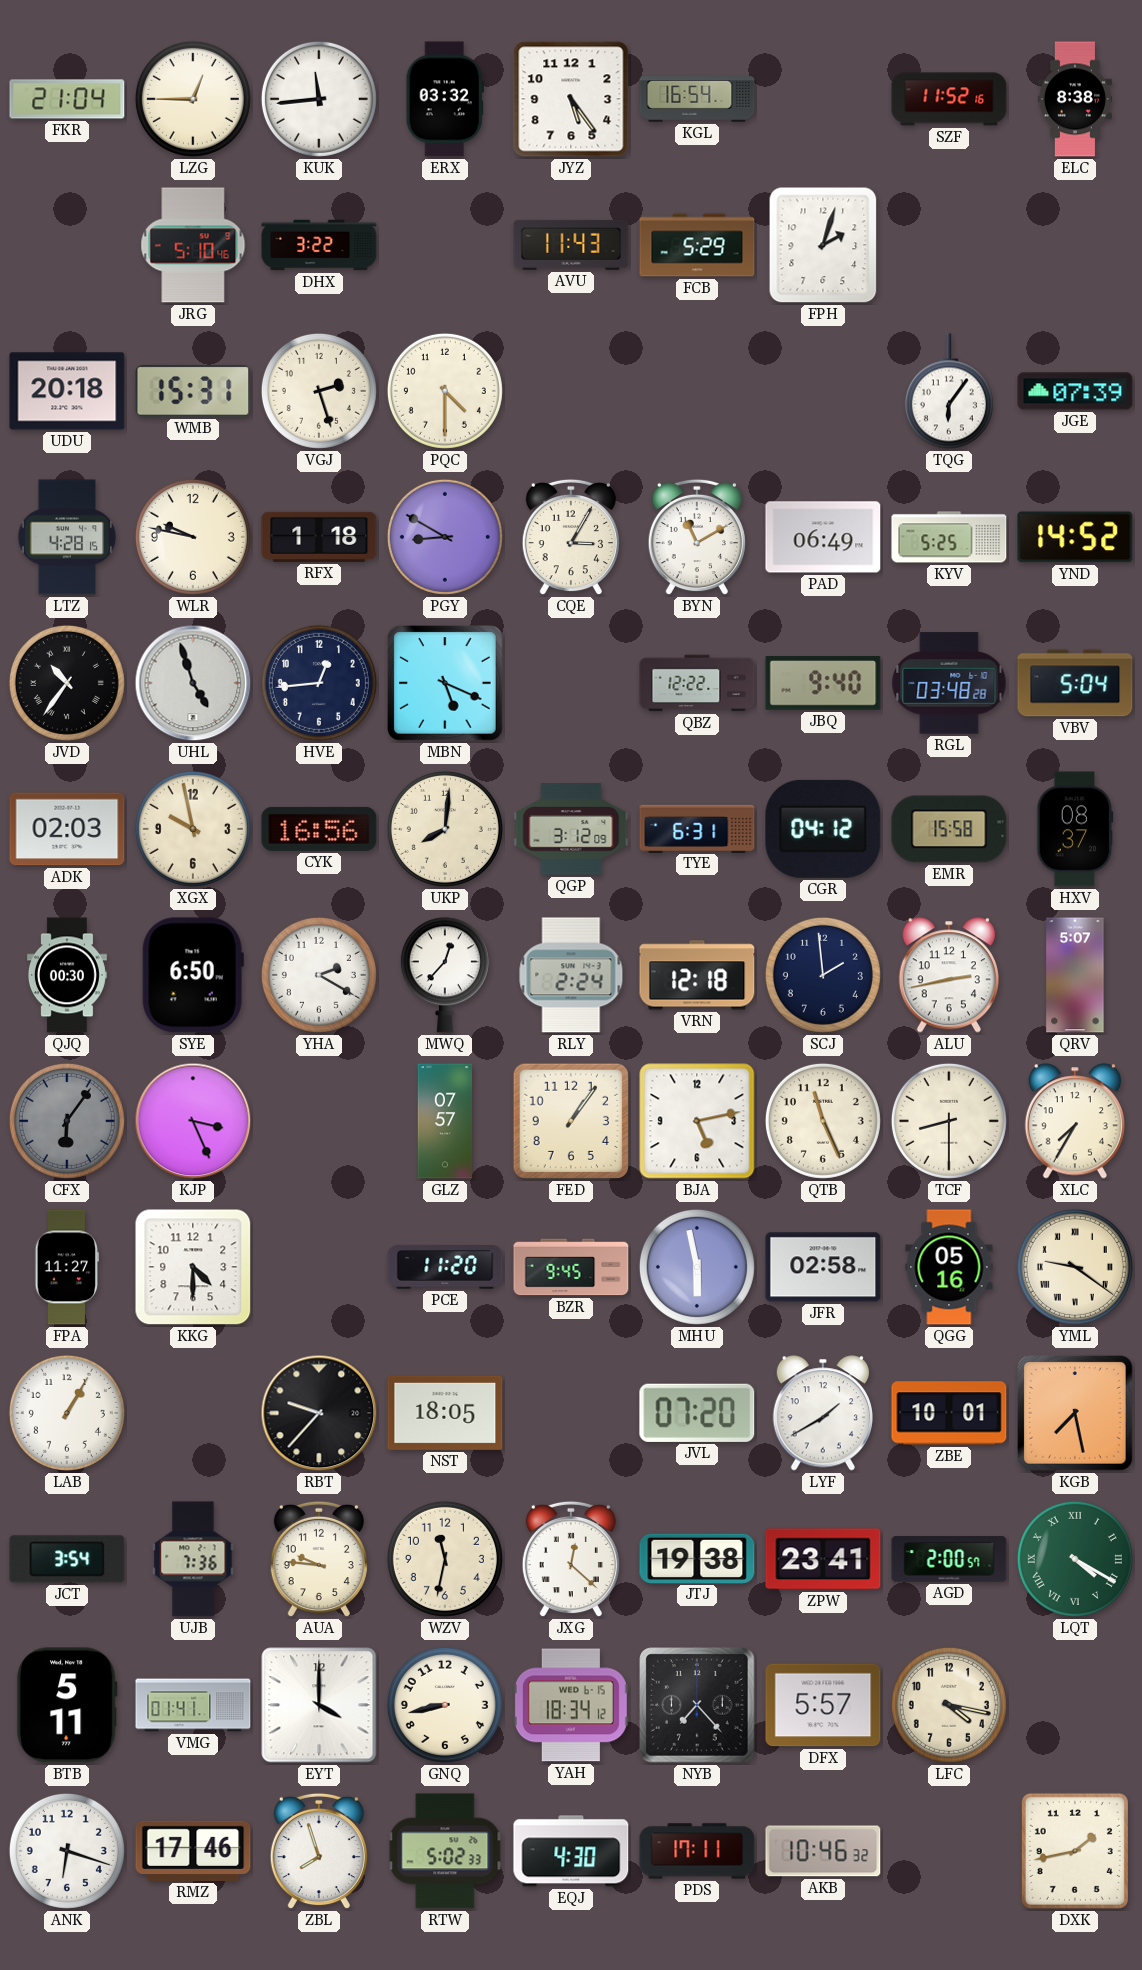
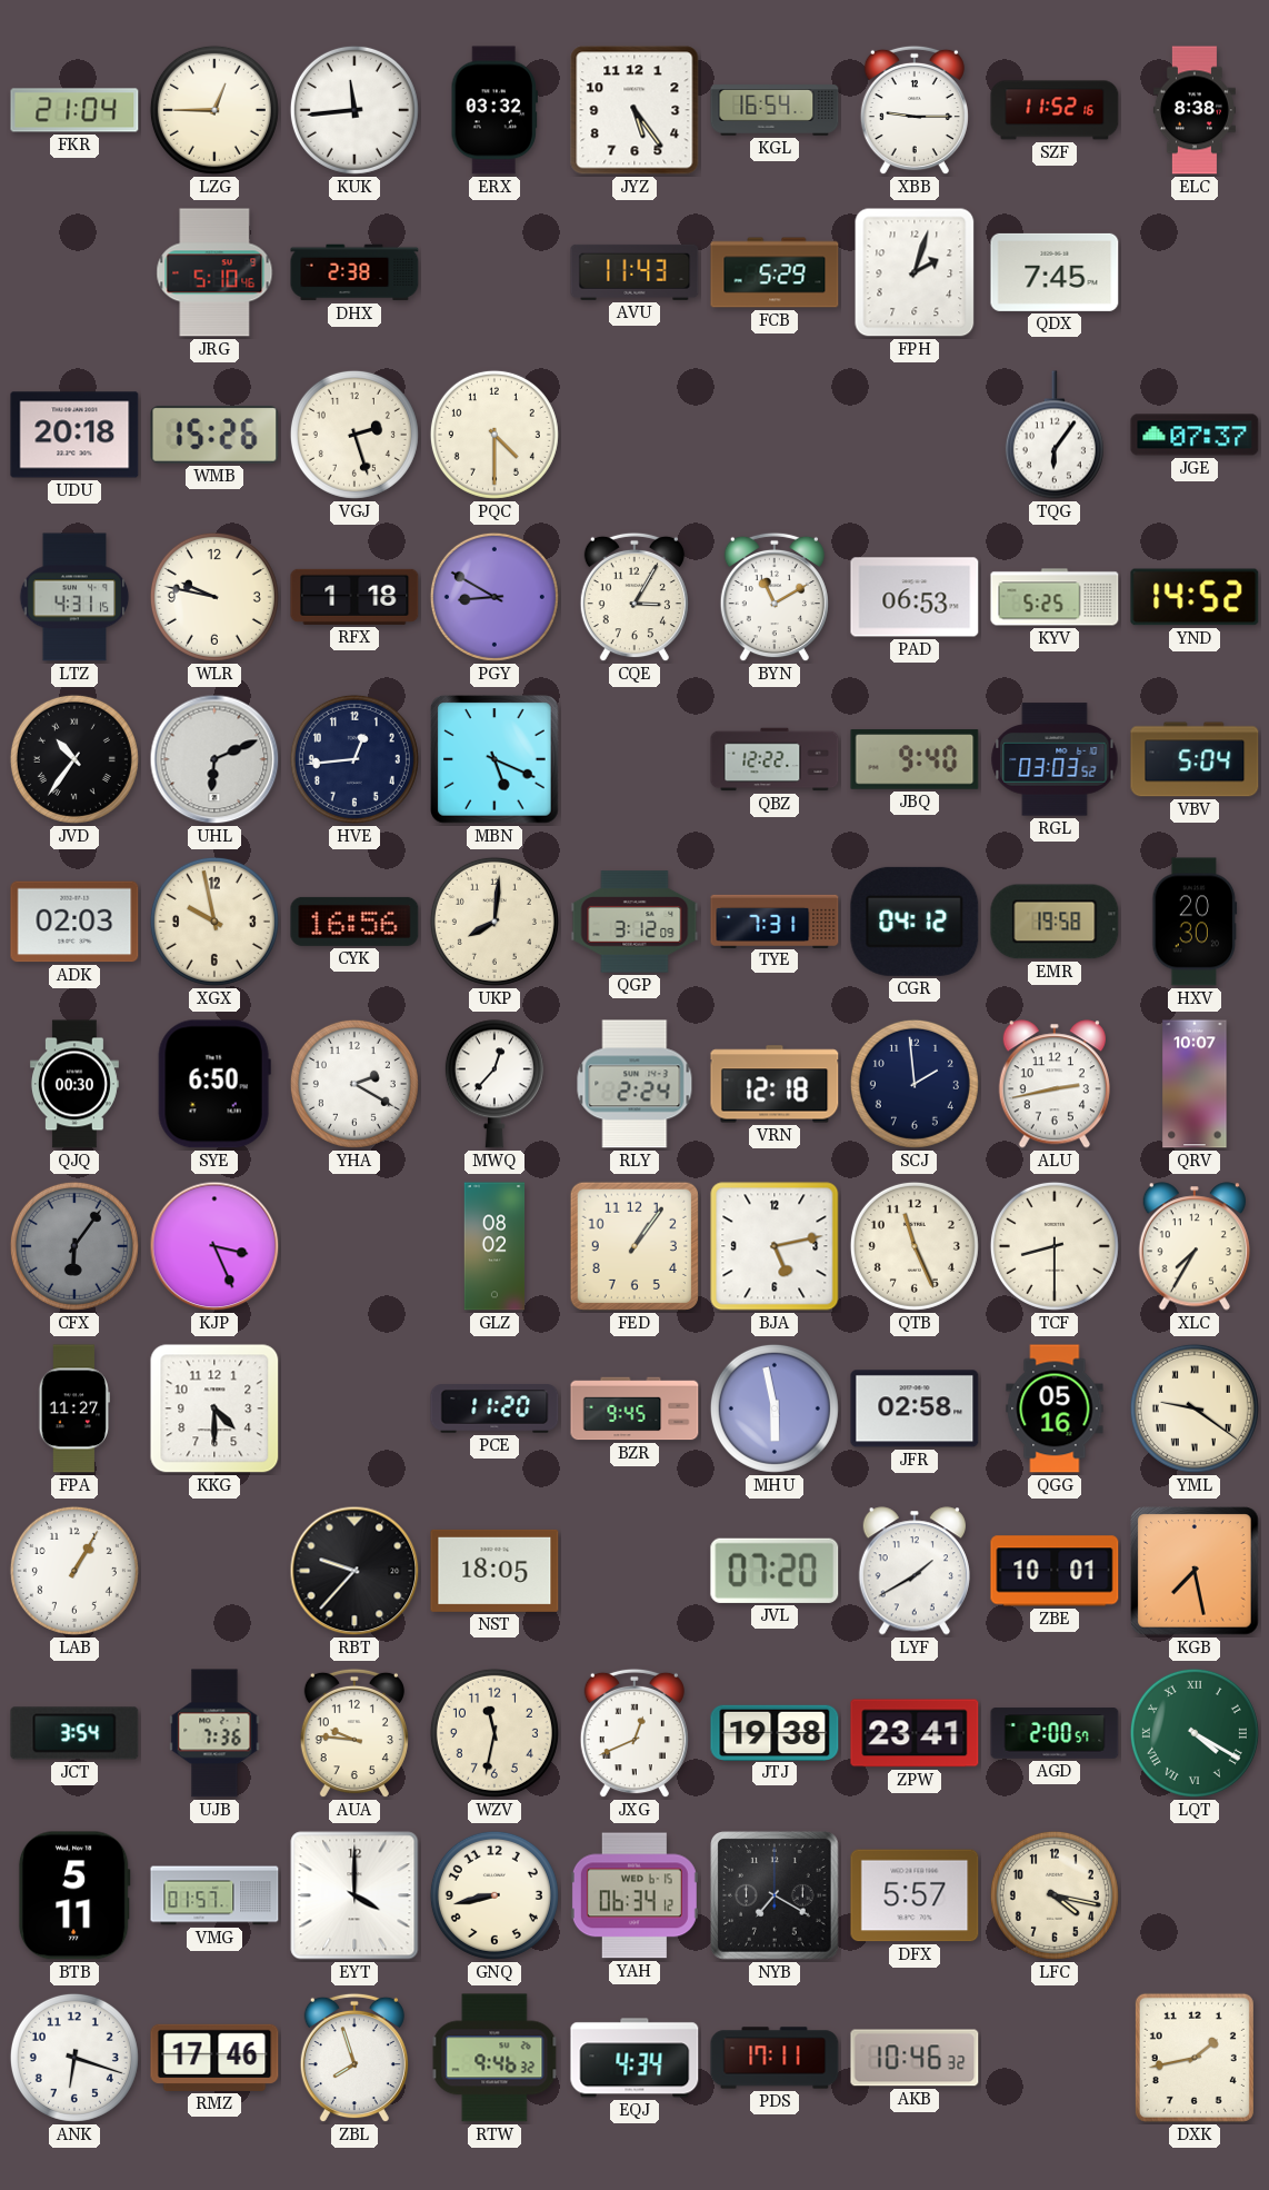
XBB: none -> 9:15 (915, 110)
DHX: 3:22 -> 2:38 (354, 272)
QDX: none -> 7:45 (1055, 272)
WMB: 15:31 -> 15:26 (214, 436)
JGE: 07:39 -> 07:37 (1195, 435)
LTZ: 4:28 -> 4:31 (74, 597)
PAD: 06:49 -> 06:53 (915, 597)
UHL: 4:57 -> 6:11 (214, 759)
RGL: 03:48 -> 03:03 (1055, 759)
TYE: 6:31 -> 7:31 (775, 920)
EMR: 15:58 -> 19:58 (1055, 922)
HXV: 08:37 -> 20:30 (1195, 922)
QRV: 5:07 -> 10:07 (1195, 1084)
GLZ: 07:57 -> 08:02 (494, 1246)
JXG: 12:22 -> 12:41 (634, 1733)
VMG: 01:41 -> 01:57 (214, 1895)
YAH: 18:34 -> 06:34 (634, 1895)
NYB: 7:23 -> 7:20 (775, 1895)
RTW: 5:02 -> 9:46 (494, 2058)
EQJ: 4:30 -> 4:34 (634, 2058)
